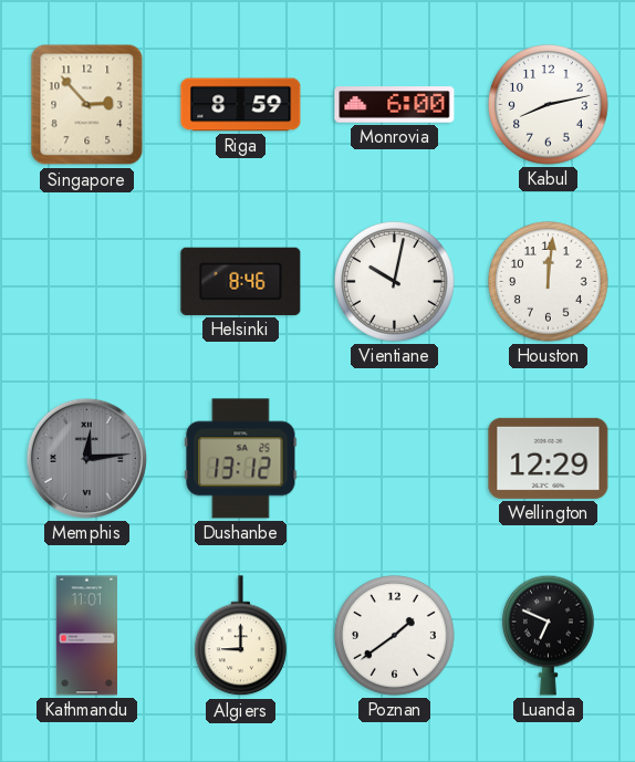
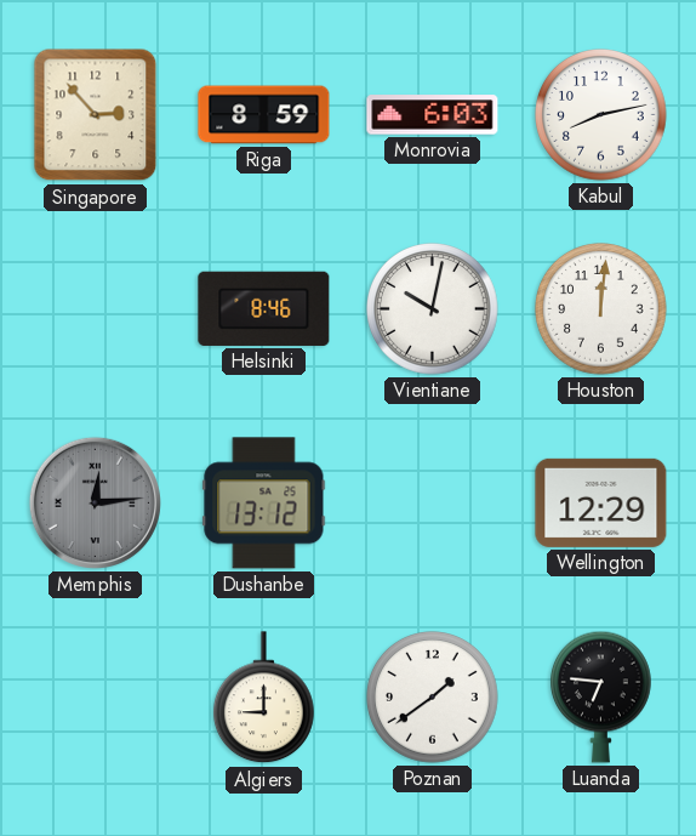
Monrovia: 6:00 -> 6:03 (433, 115)
Kathmandu: 11:01 -> none (86, 636)
Luanda: 6:49 -> 6:46 (601, 696)
